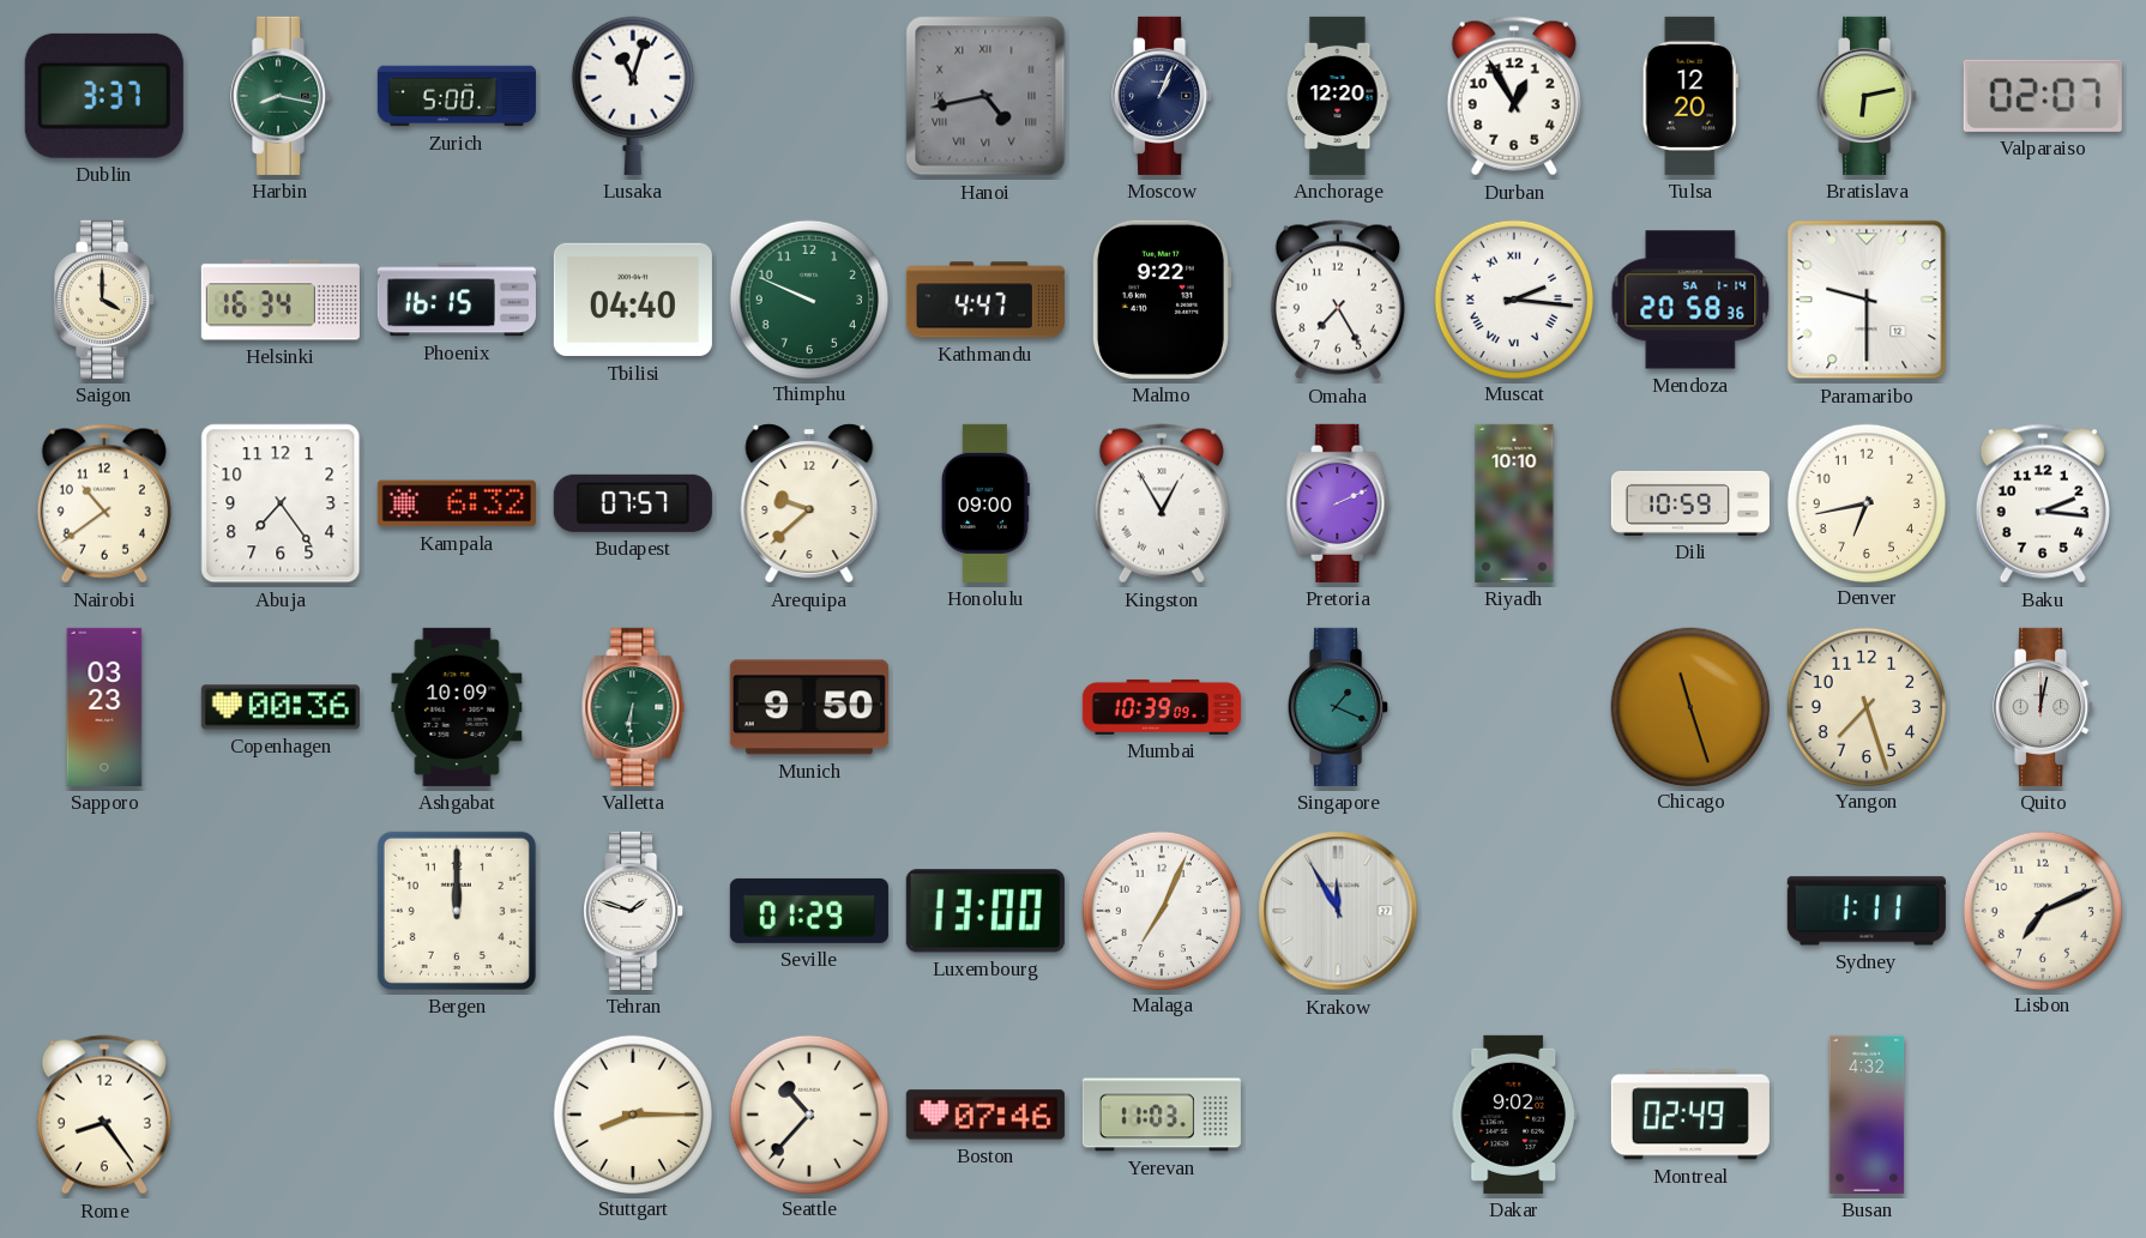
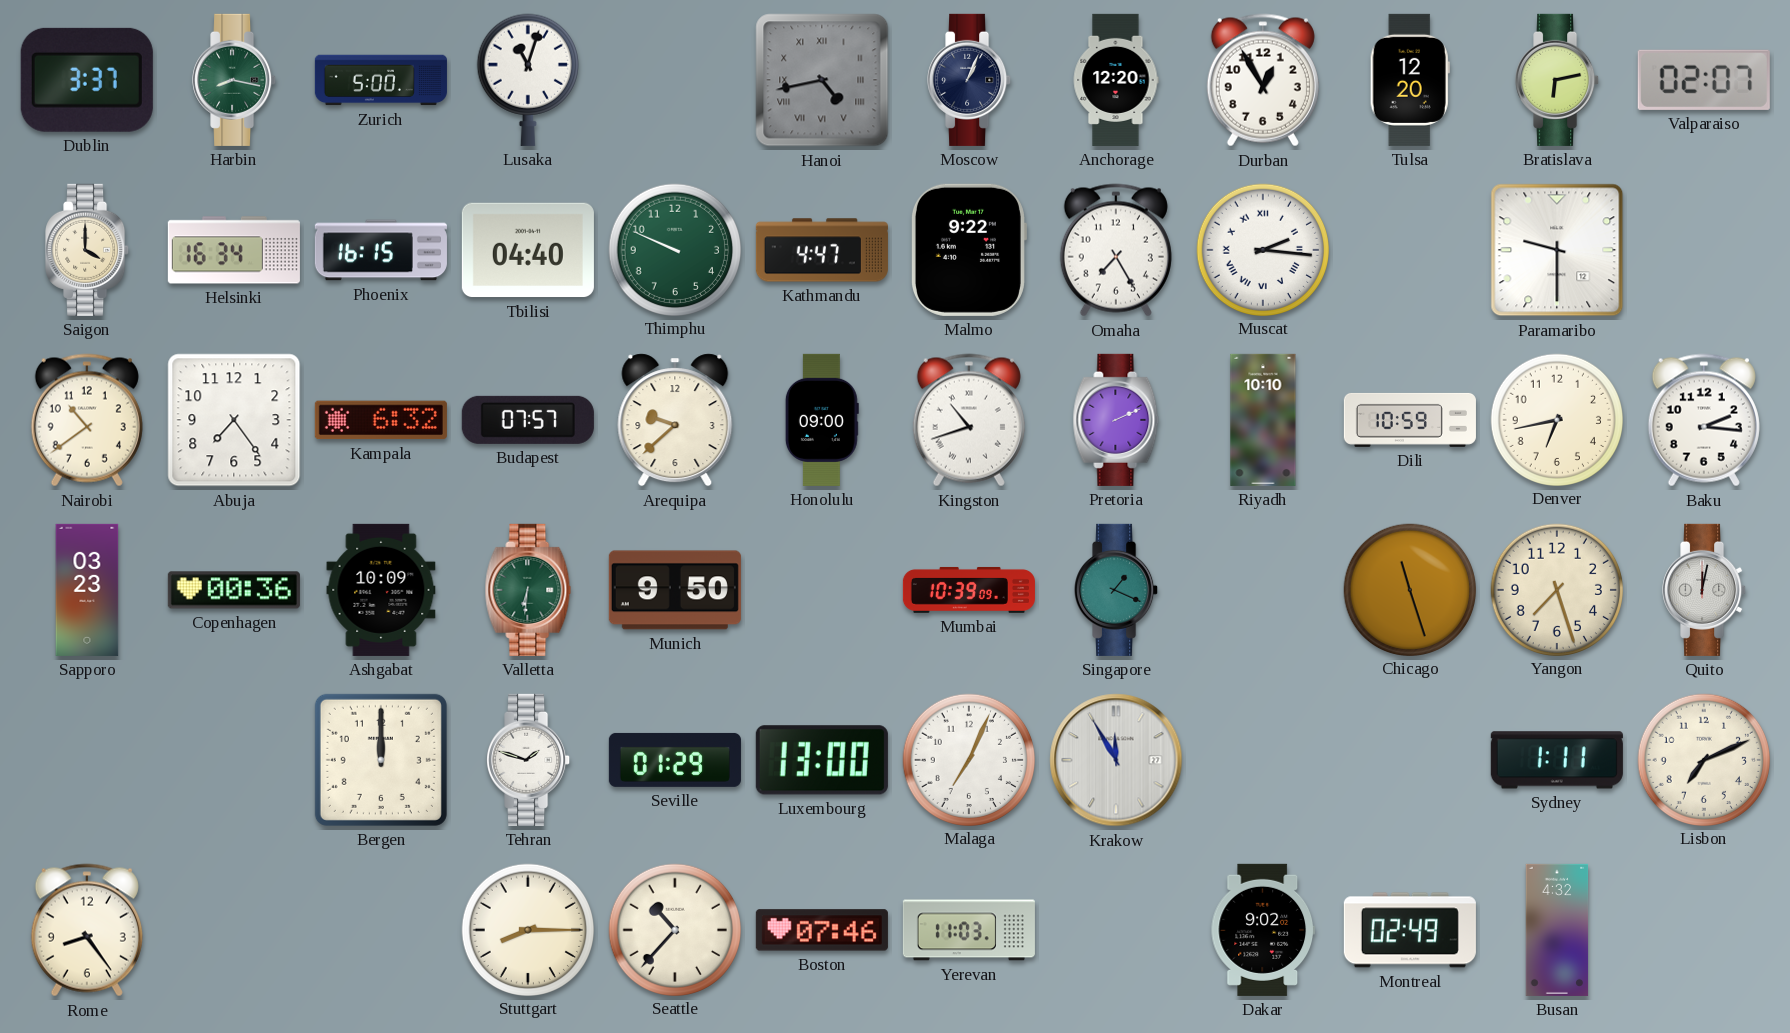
Mendoza: 20:58 -> none (1690, 300)
Kingston: 12:55 -> 10:42 (969, 420)
